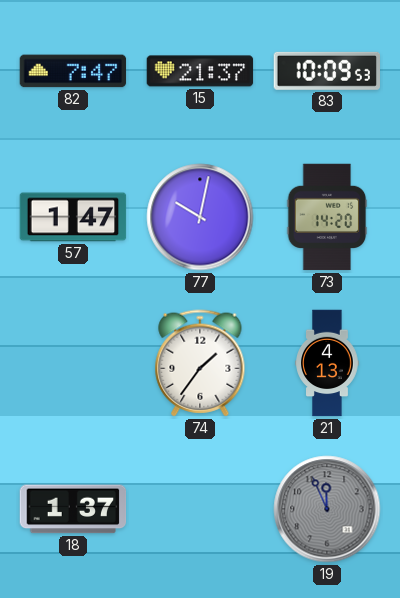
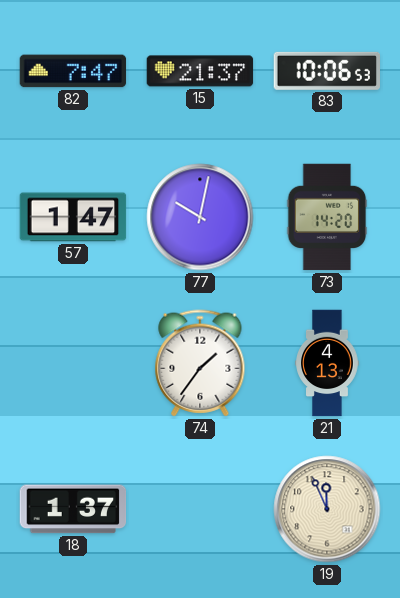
83: 10:09 -> 10:06 (326, 71)
19 dial: grey -> cream (327, 509)
